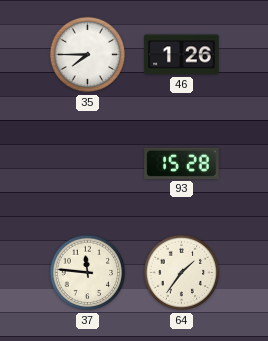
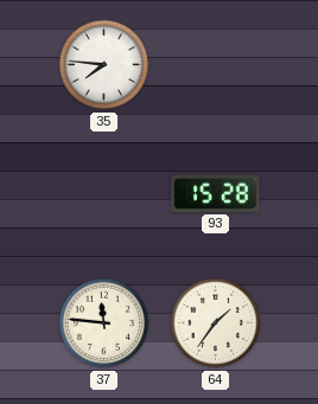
35: 7:45 -> 7:46 (104, 65)
46: 1:26 -> none (182, 55)
